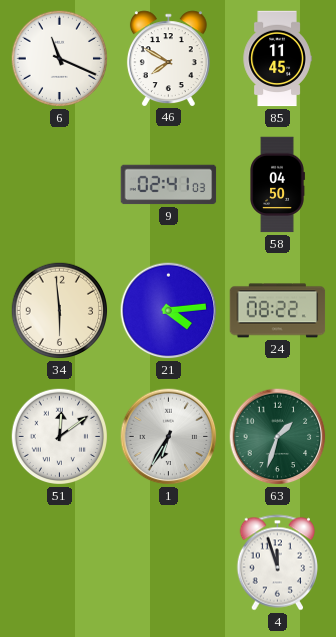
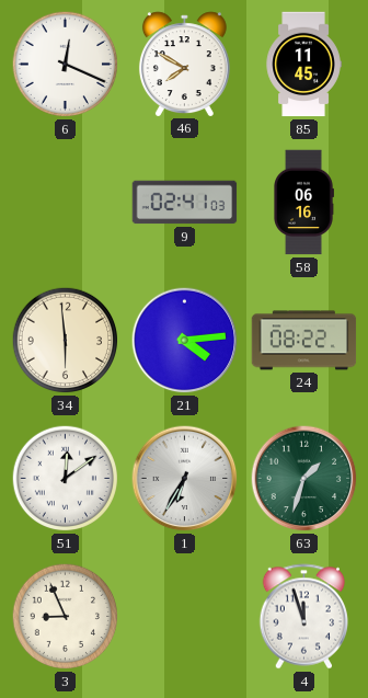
6: 11:19 -> 12:19 (66, 65)
58: 04:50 -> 06:16 (303, 203)
3: none -> 8:56 (66, 617)
